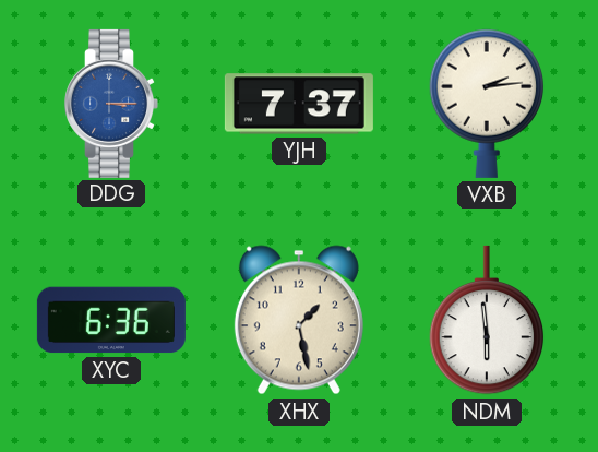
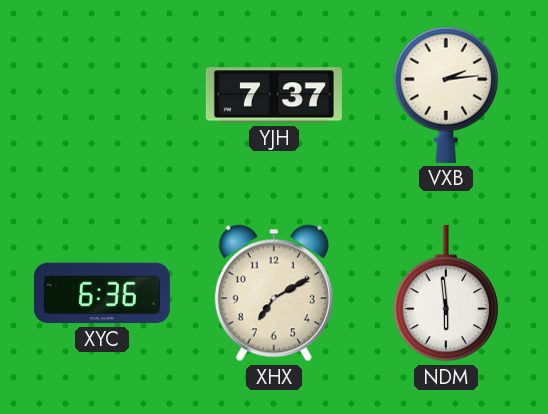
DDG: 3:15 -> none (111, 104)
XHX: 1:28 -> 7:10 (274, 293)
